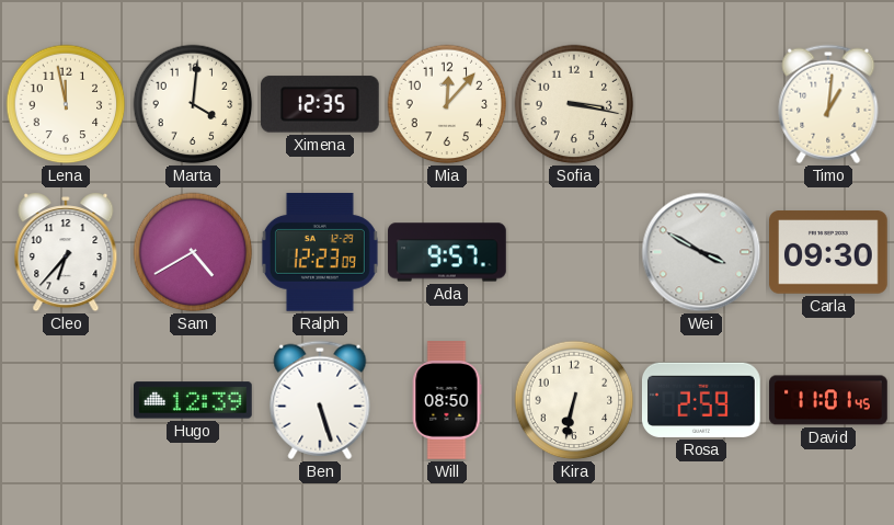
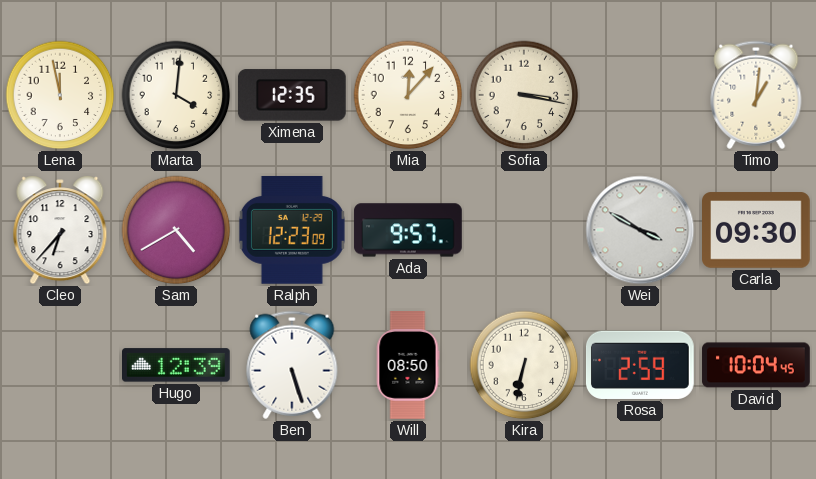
David: 11:01 -> 10:04 (756, 365)
